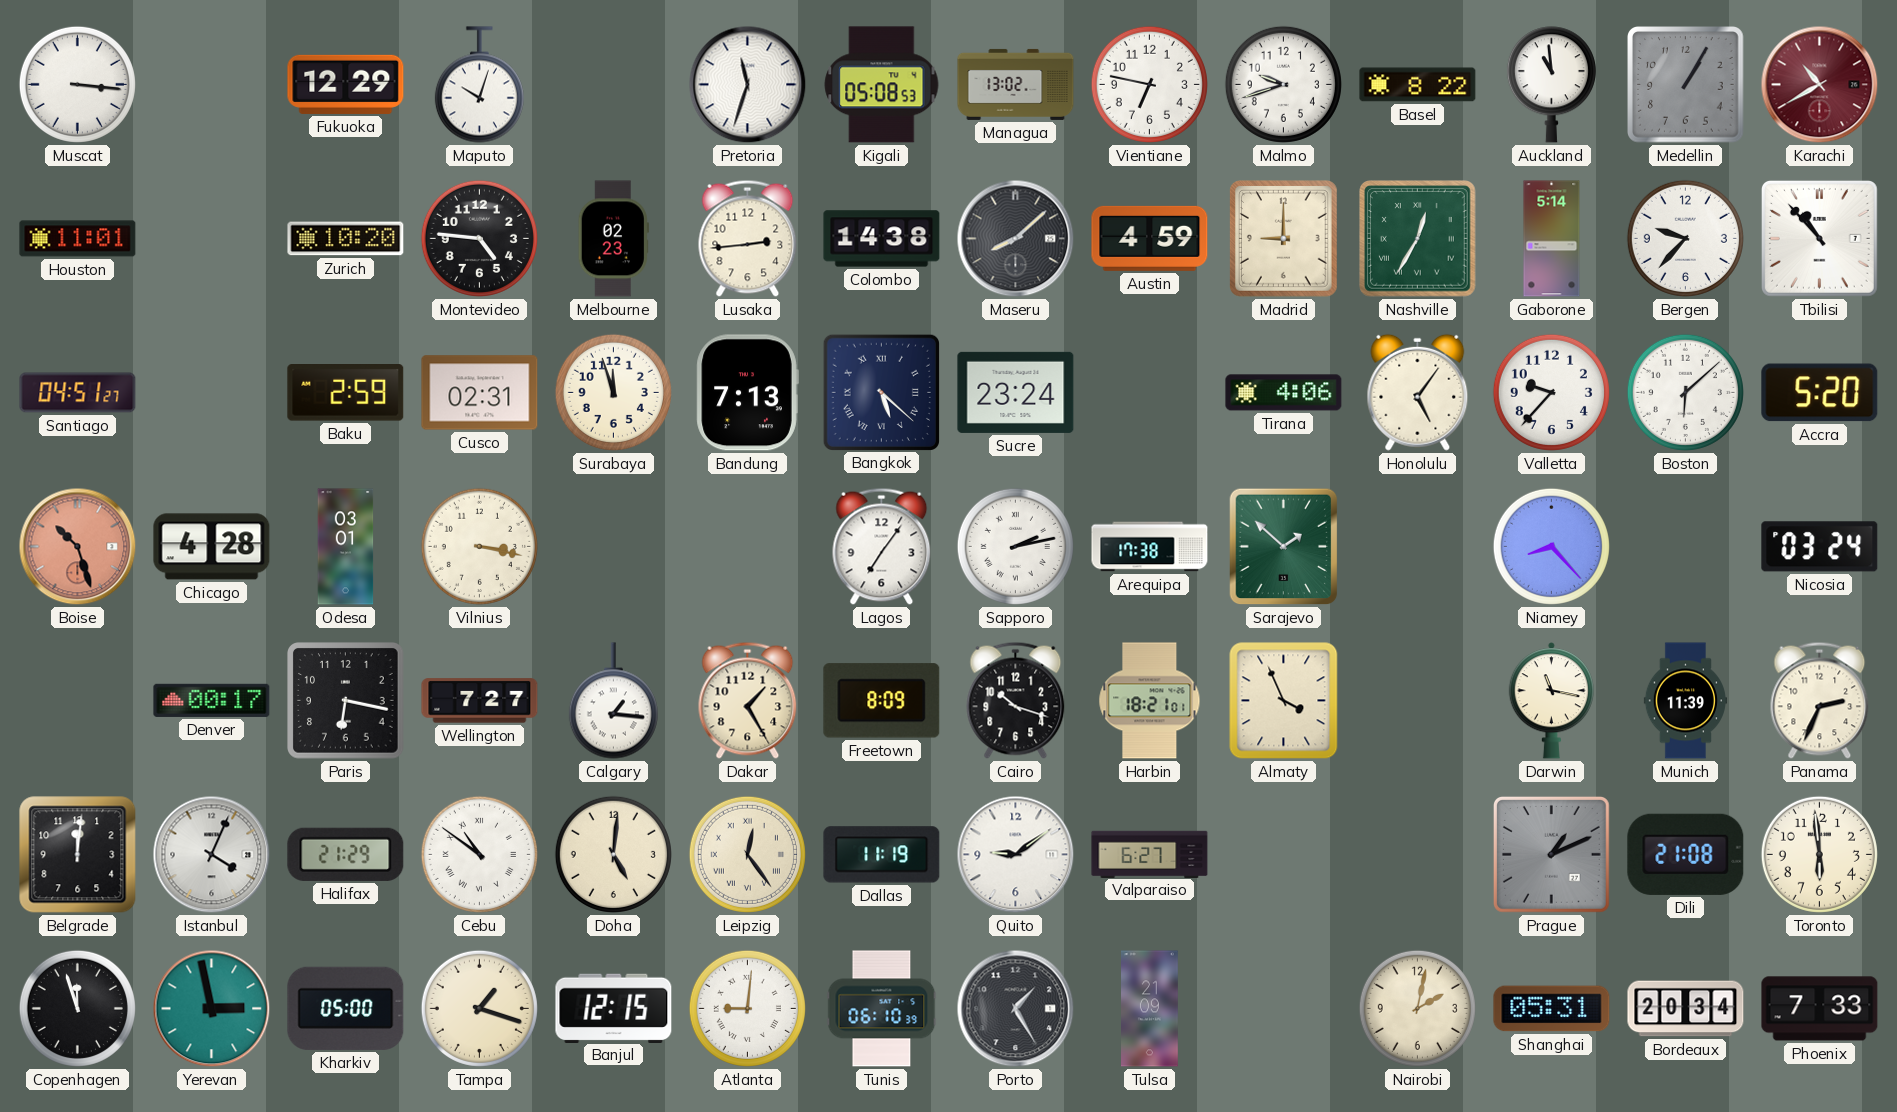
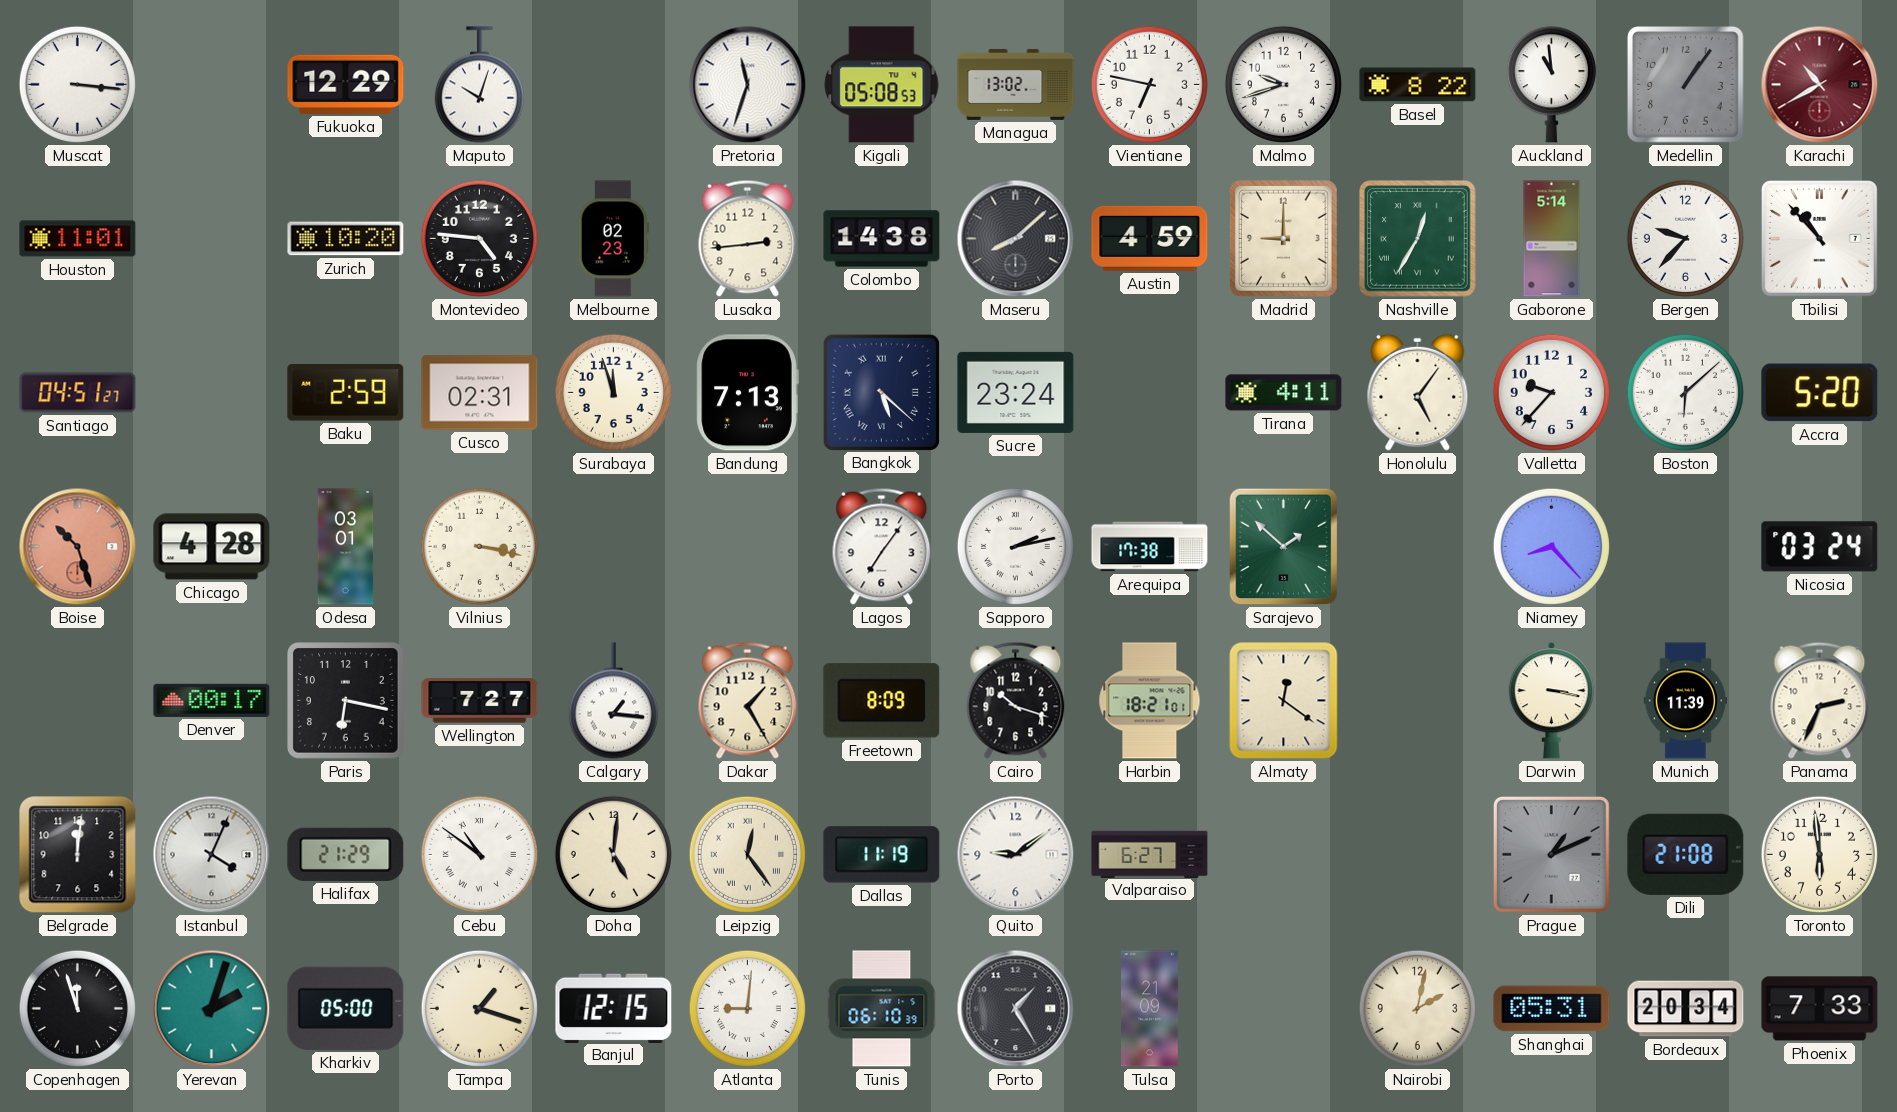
Medellin: 1:05 -> 1:06 (1686, 85)
Tirana: 4:06 -> 4:11 (1284, 393)
Almaty: 3:56 -> 12:21 (1284, 701)
Darwin: 11:17 -> 3:17 (1551, 701)
Yerevan: 2:58 -> 2:03 (212, 1009)
